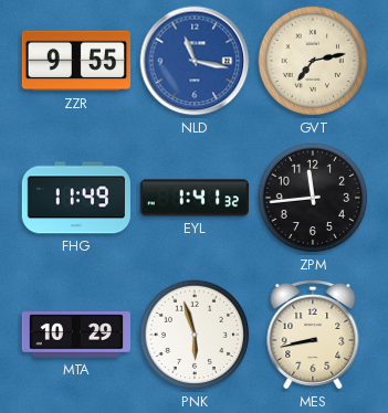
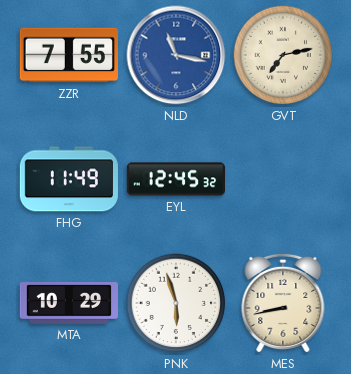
ZZR: 9:55 -> 7:55 (68, 55)
EYL: 1:41 -> 12:45 (175, 179)
ZPM: 11:44 -> none (313, 198)
